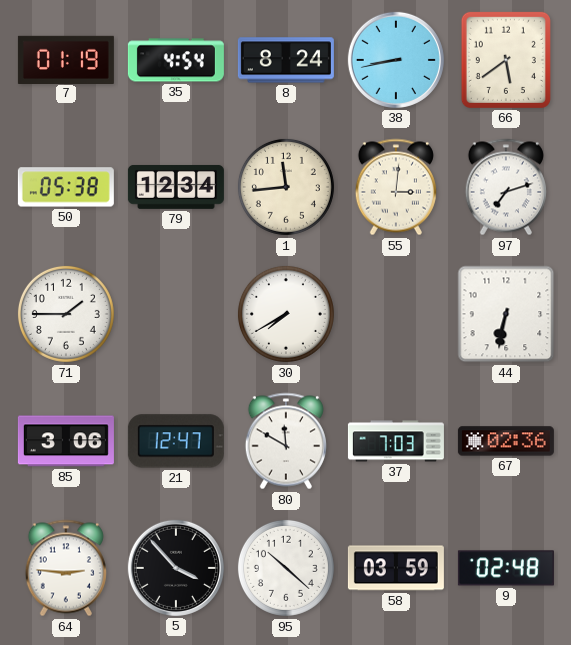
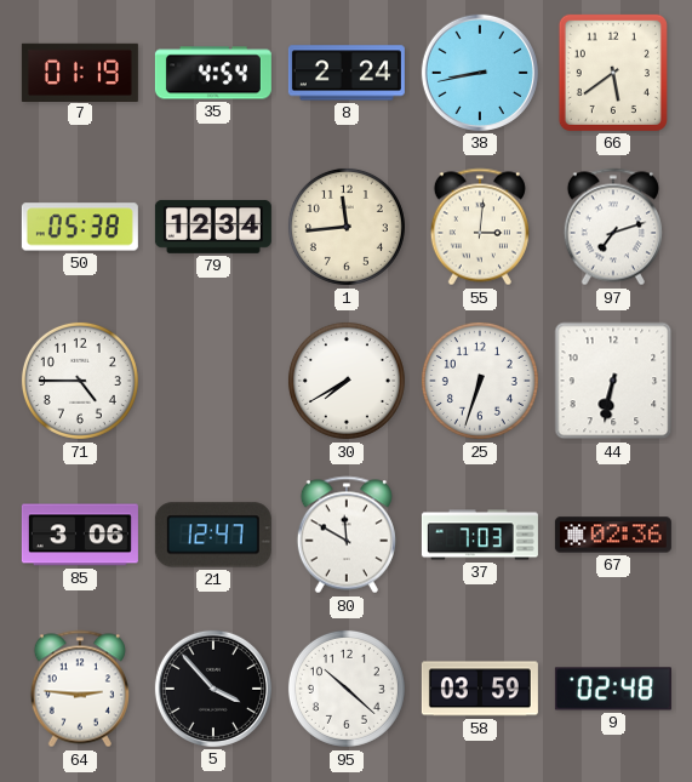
8: 8:24 -> 2:24 (347, 73)
71: 1:45 -> 4:45 (80, 381)
25: none -> 6:33 (480, 381)
